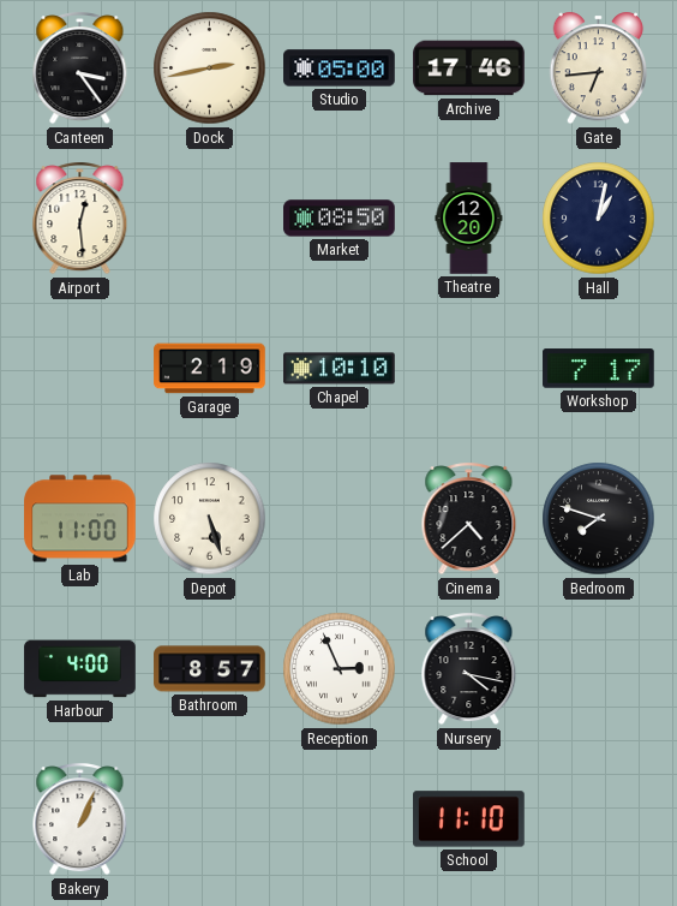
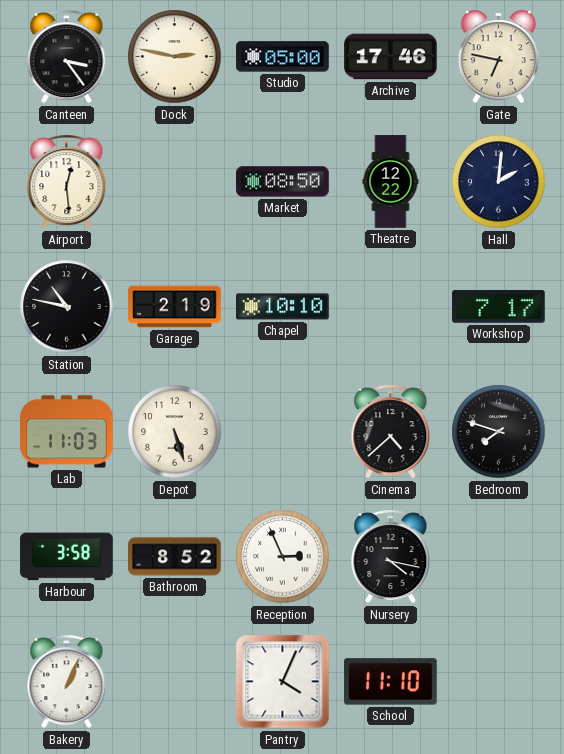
Dock: 2:43 -> 2:47 (175, 57)
Gate: 6:44 -> 6:47 (499, 57)
Theatre: 12:20 -> 12:22 (391, 182)
Hall: 1:02 -> 2:01 (499, 182)
Station: none -> 10:47 (67, 307)
Lab: 11:00 -> 11:03 (67, 432)
Harbour: 4:00 -> 3:58 (67, 557)
Bathroom: 8:57 -> 8:52 (175, 557)
Pantry: none -> 4:04 (283, 682)
